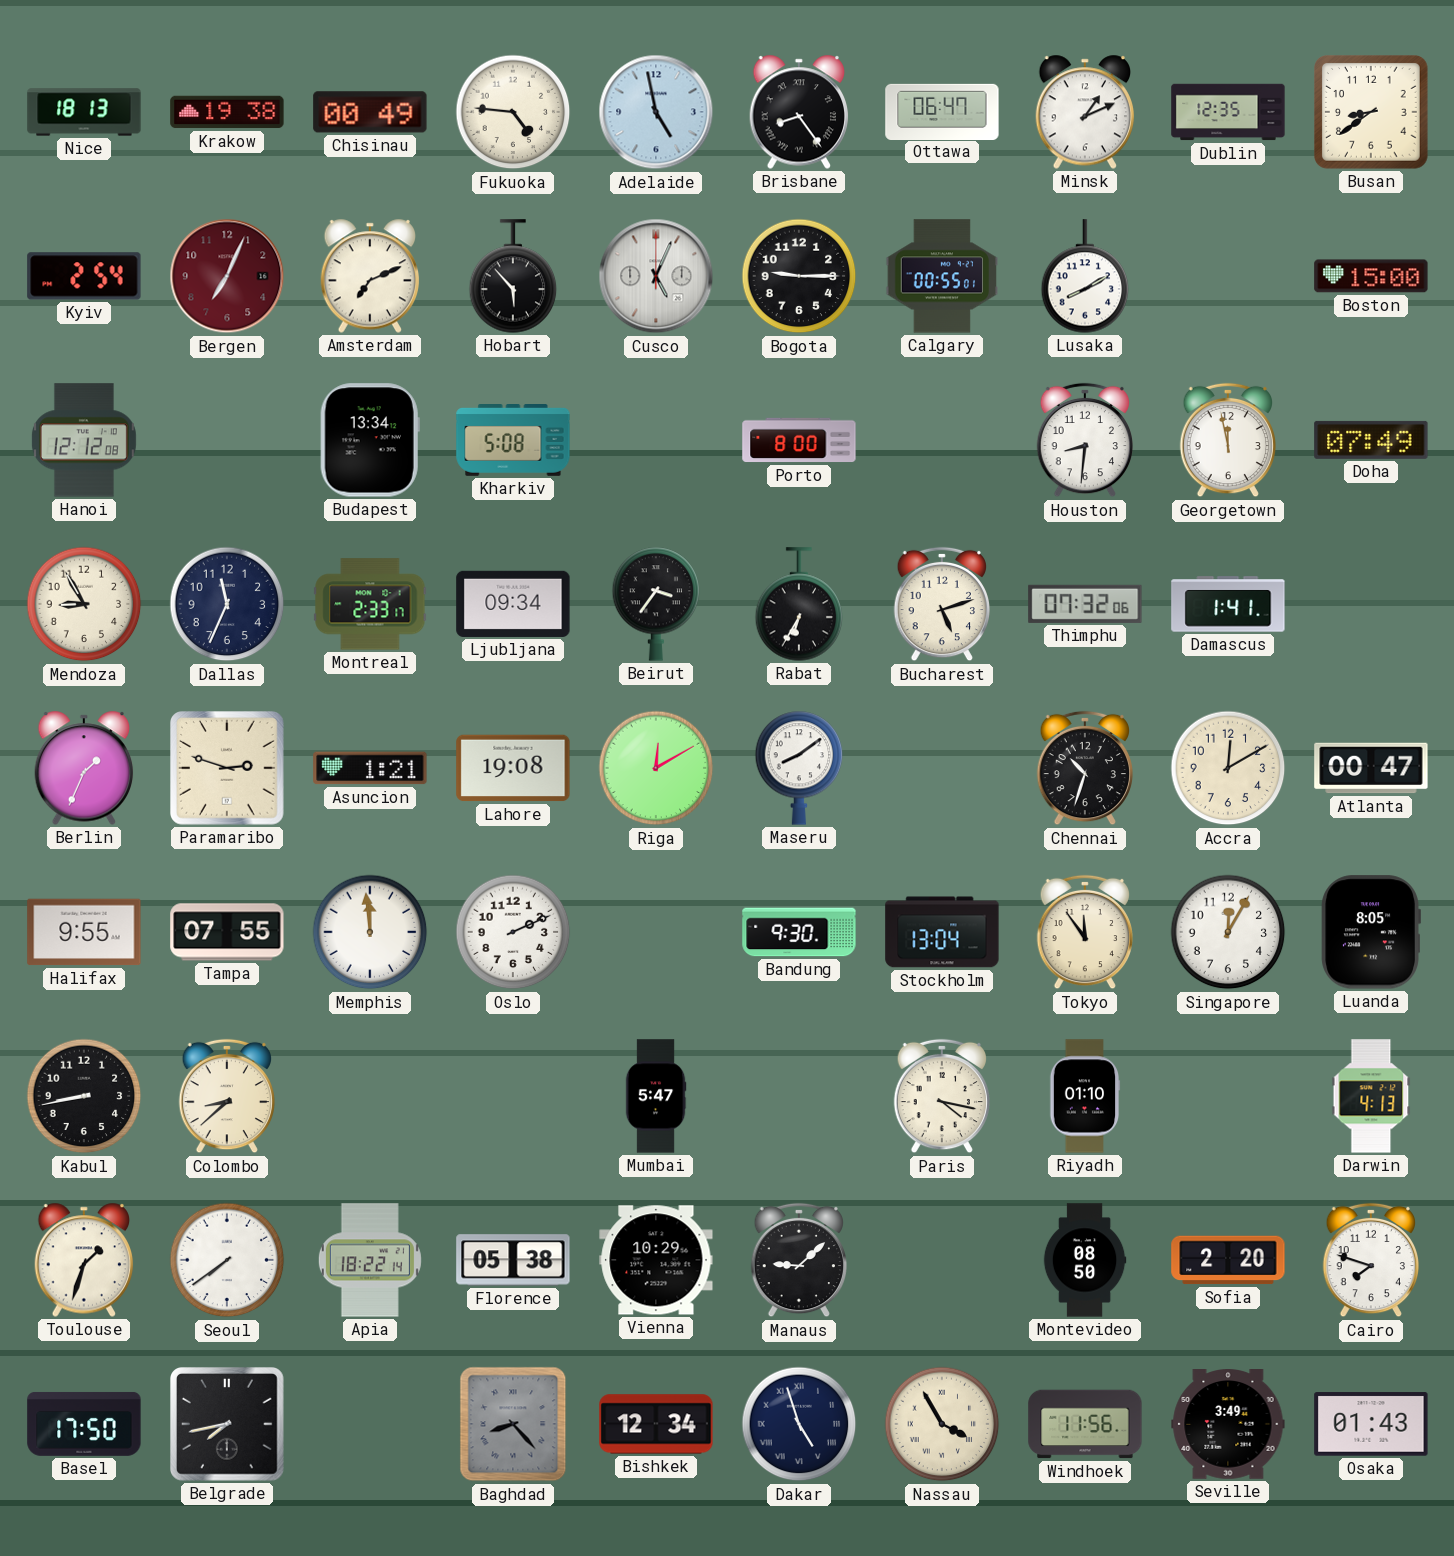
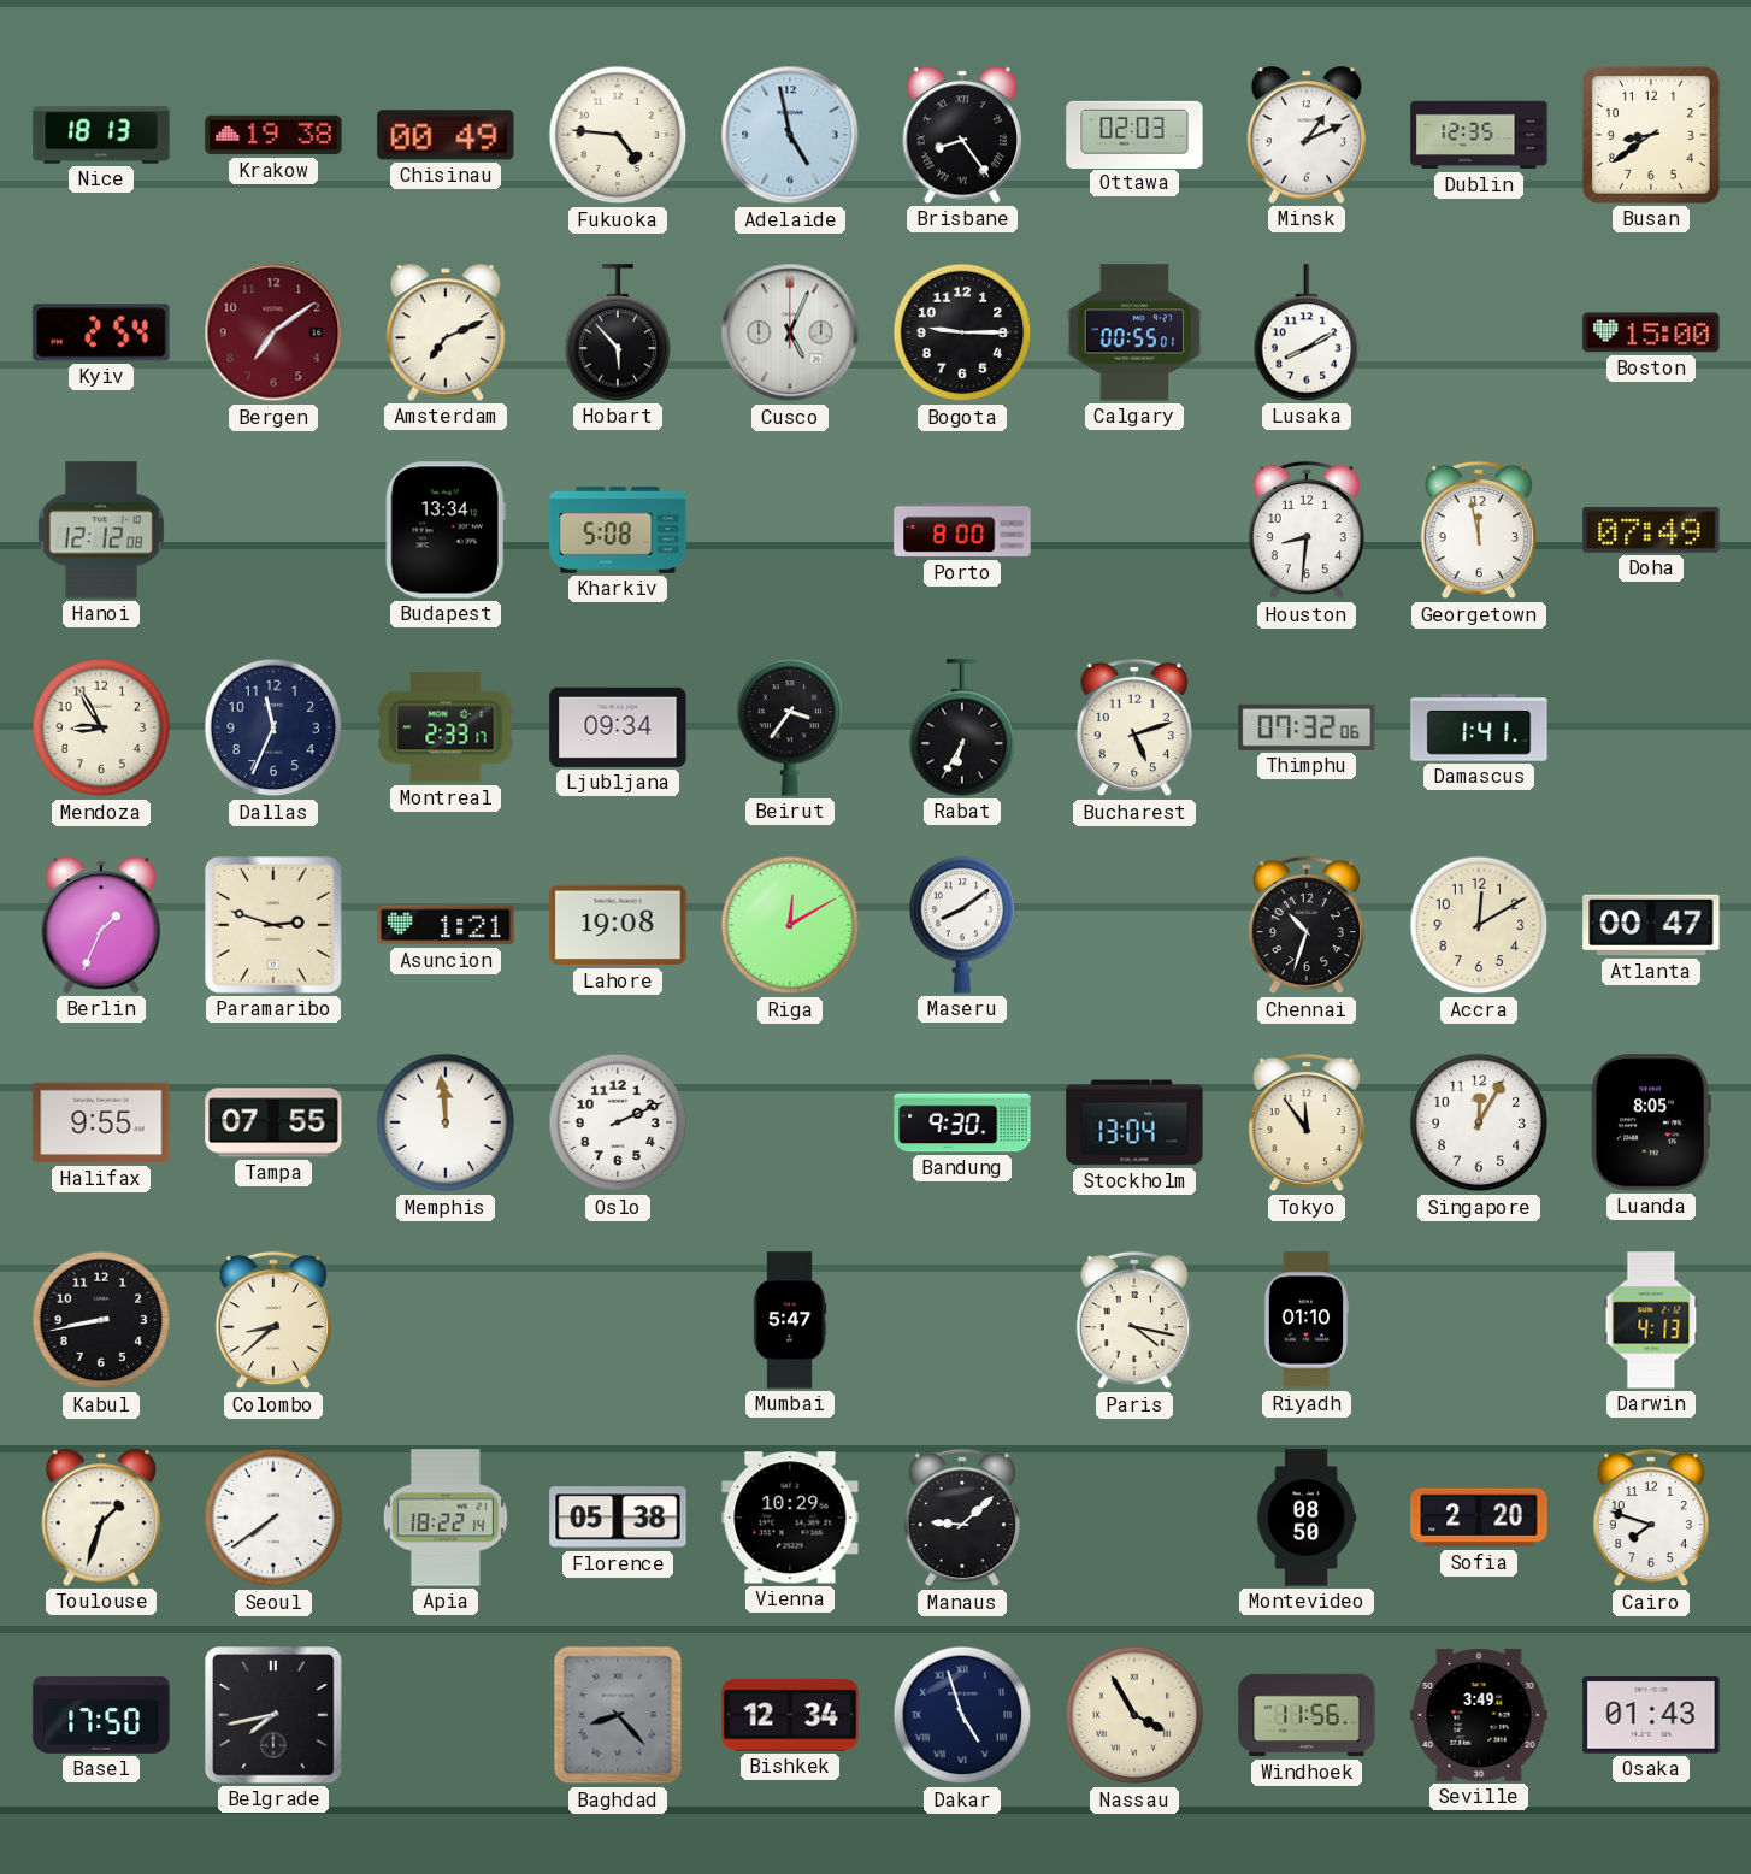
Ottawa: 06:47 -> 02:03 (1134, 134)
Bergen: 7:04 -> 7:09 (273, 332)
